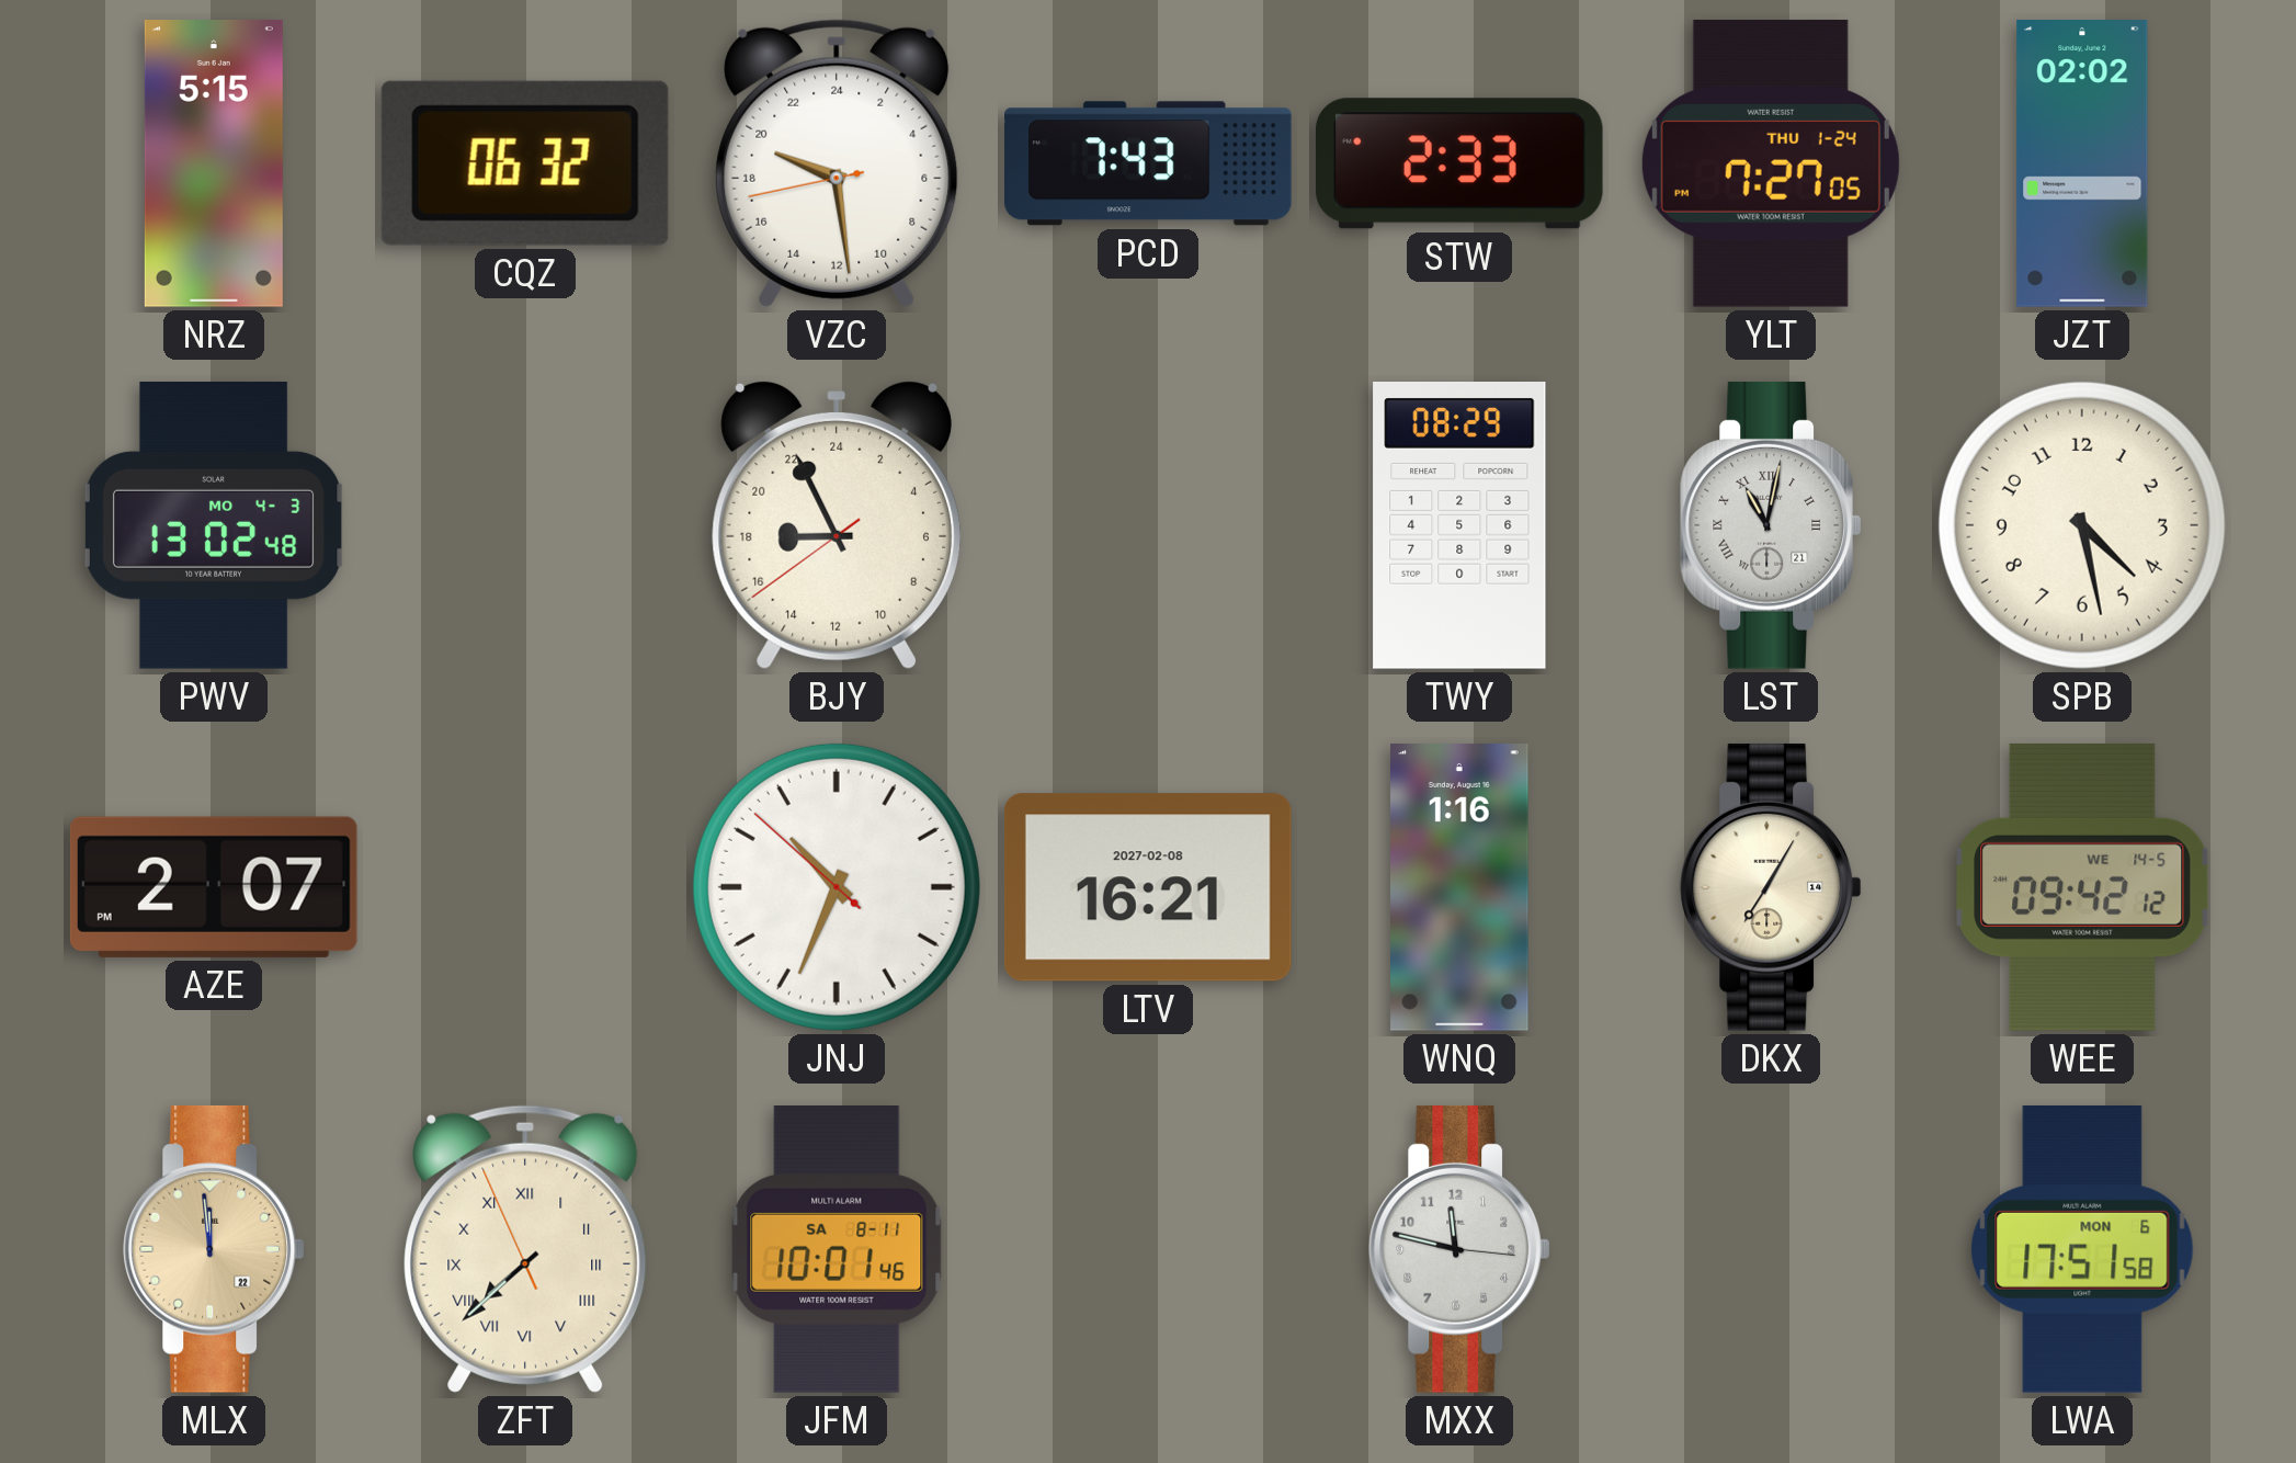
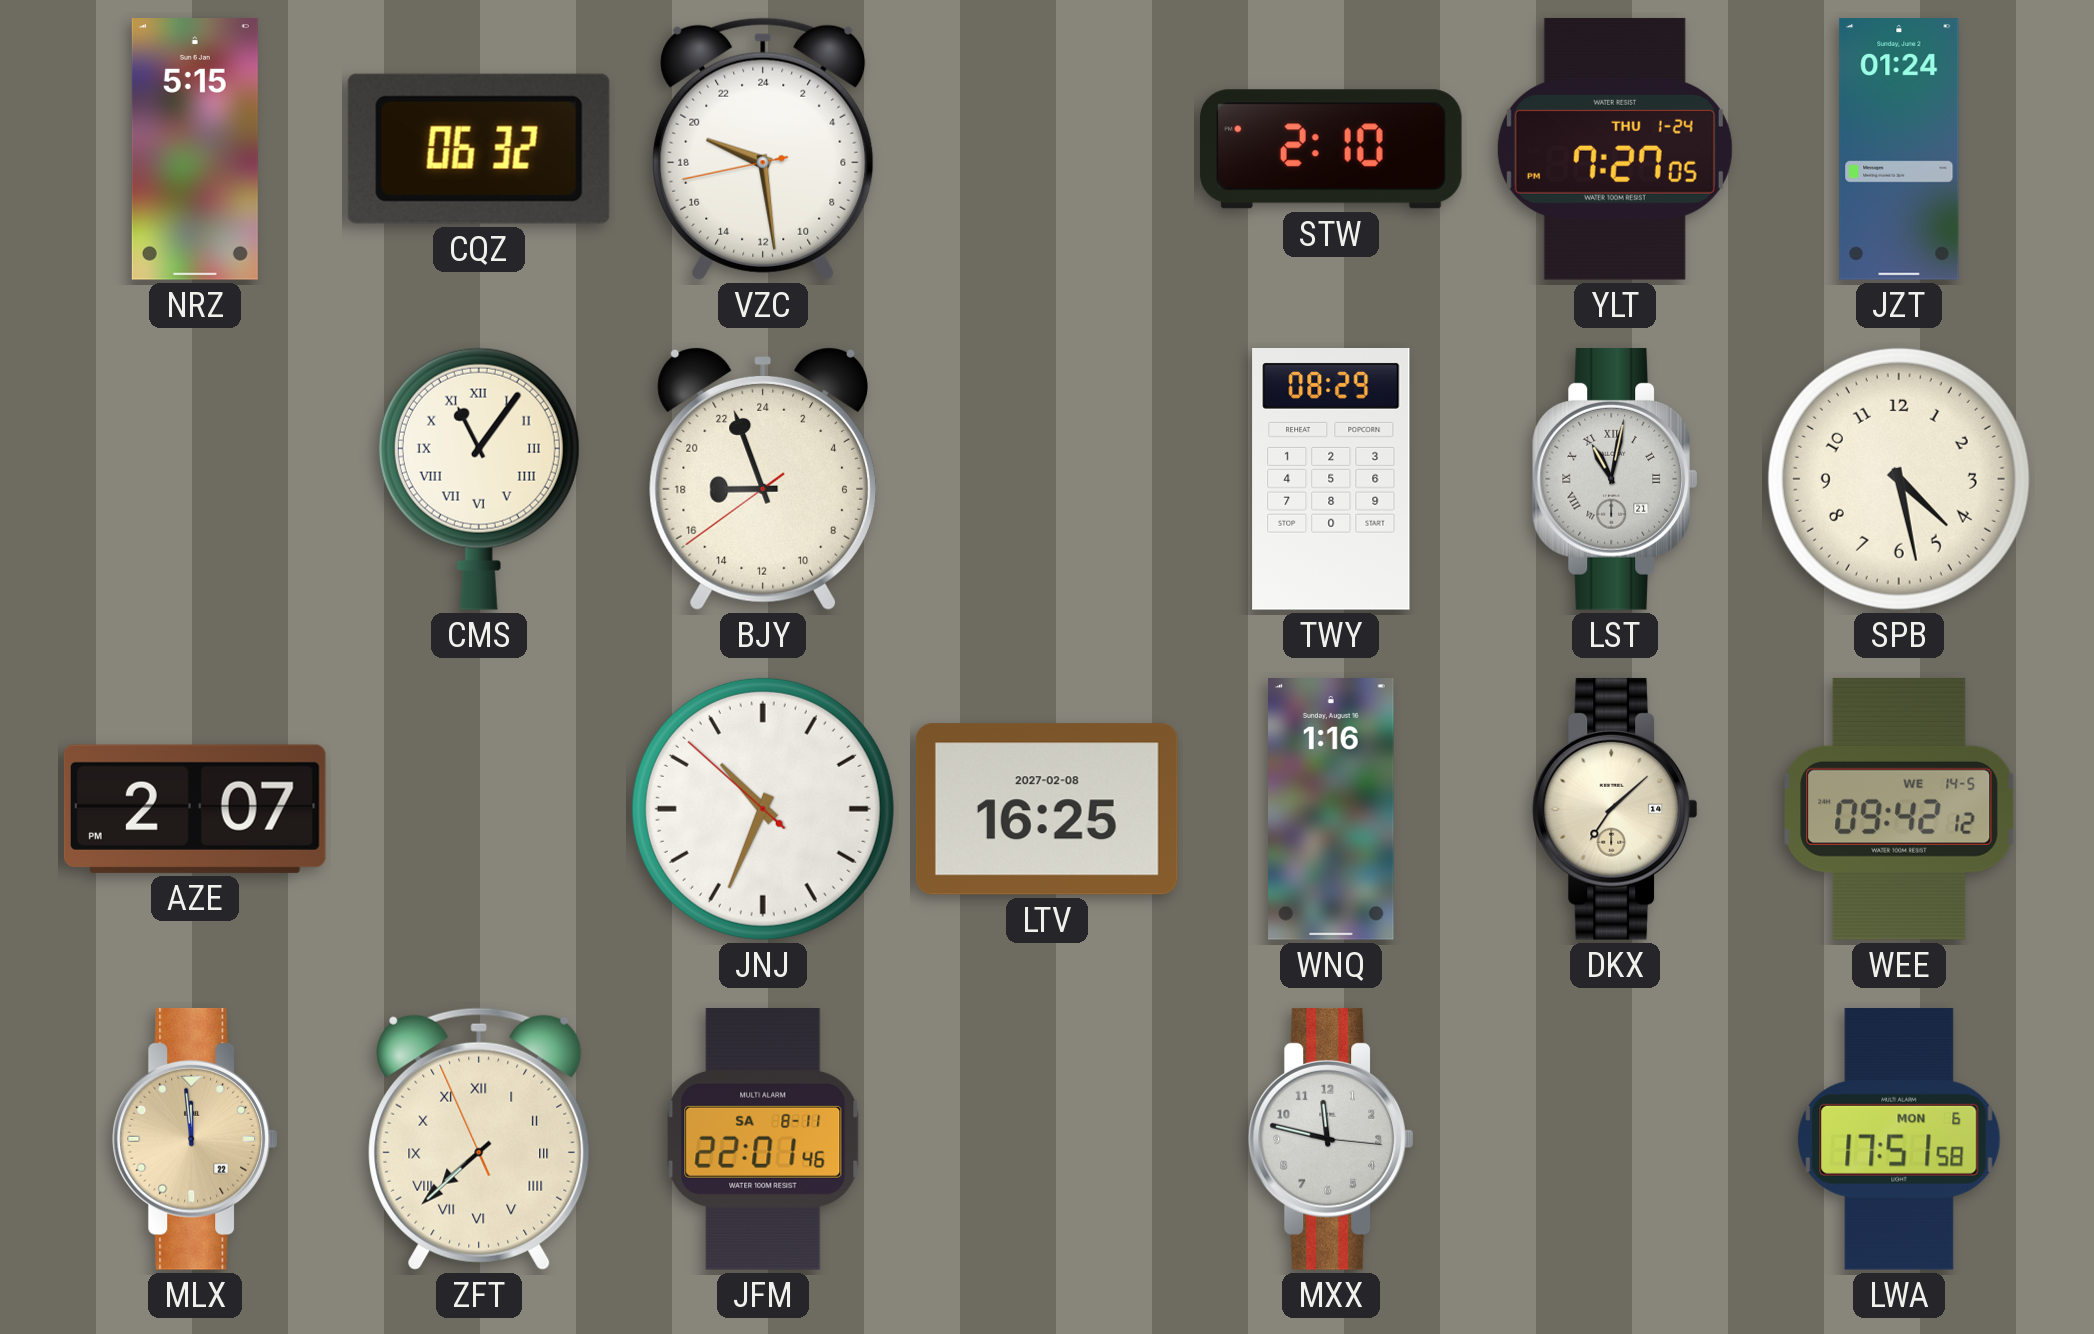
PCD: 7:43 -> none (1149, 163)
STW: 2:33 -> 2:10 (1331, 149)
JZT: 02:02 -> 01:24 (1899, 149)
PWV: 13:02 -> none (214, 525)
CMS: none -> 11:06 (479, 479)
BJY: 17:55 -> 17:56 (762, 478)
LTV: 16:21 -> 16:25 (1047, 809)
DKX: 7:05 -> 7:08 (1615, 809)
JFM: 10:01 -> 22:01 (763, 1140)
